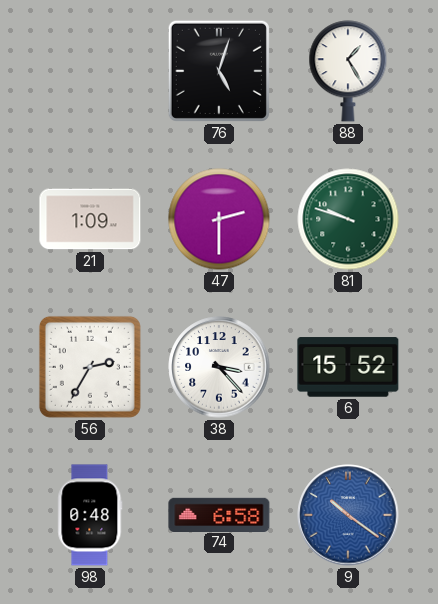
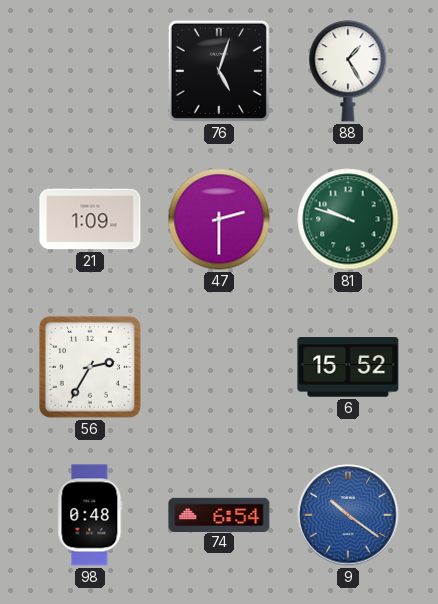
38: 3:23 -> none (219, 367)
74: 6:58 -> 6:54 (219, 514)
